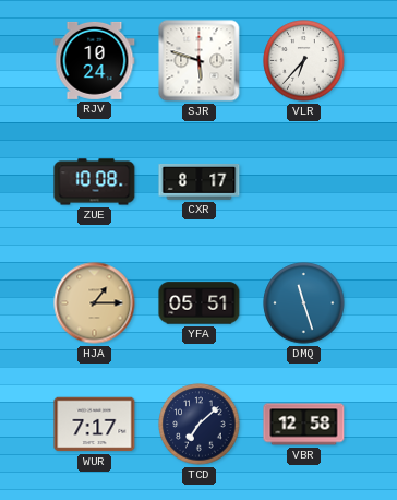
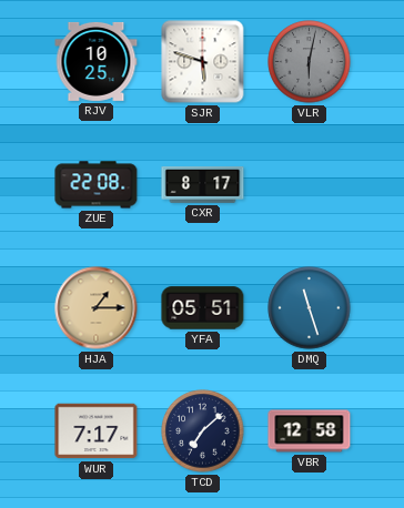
RJV: 10:24 -> 10:25 (97, 61)
VLR: 6:37 -> 6:02 (310, 62)
VLR dial: white -> grey (310, 62)
ZUE: 10:08 -> 22:08 (97, 185)
